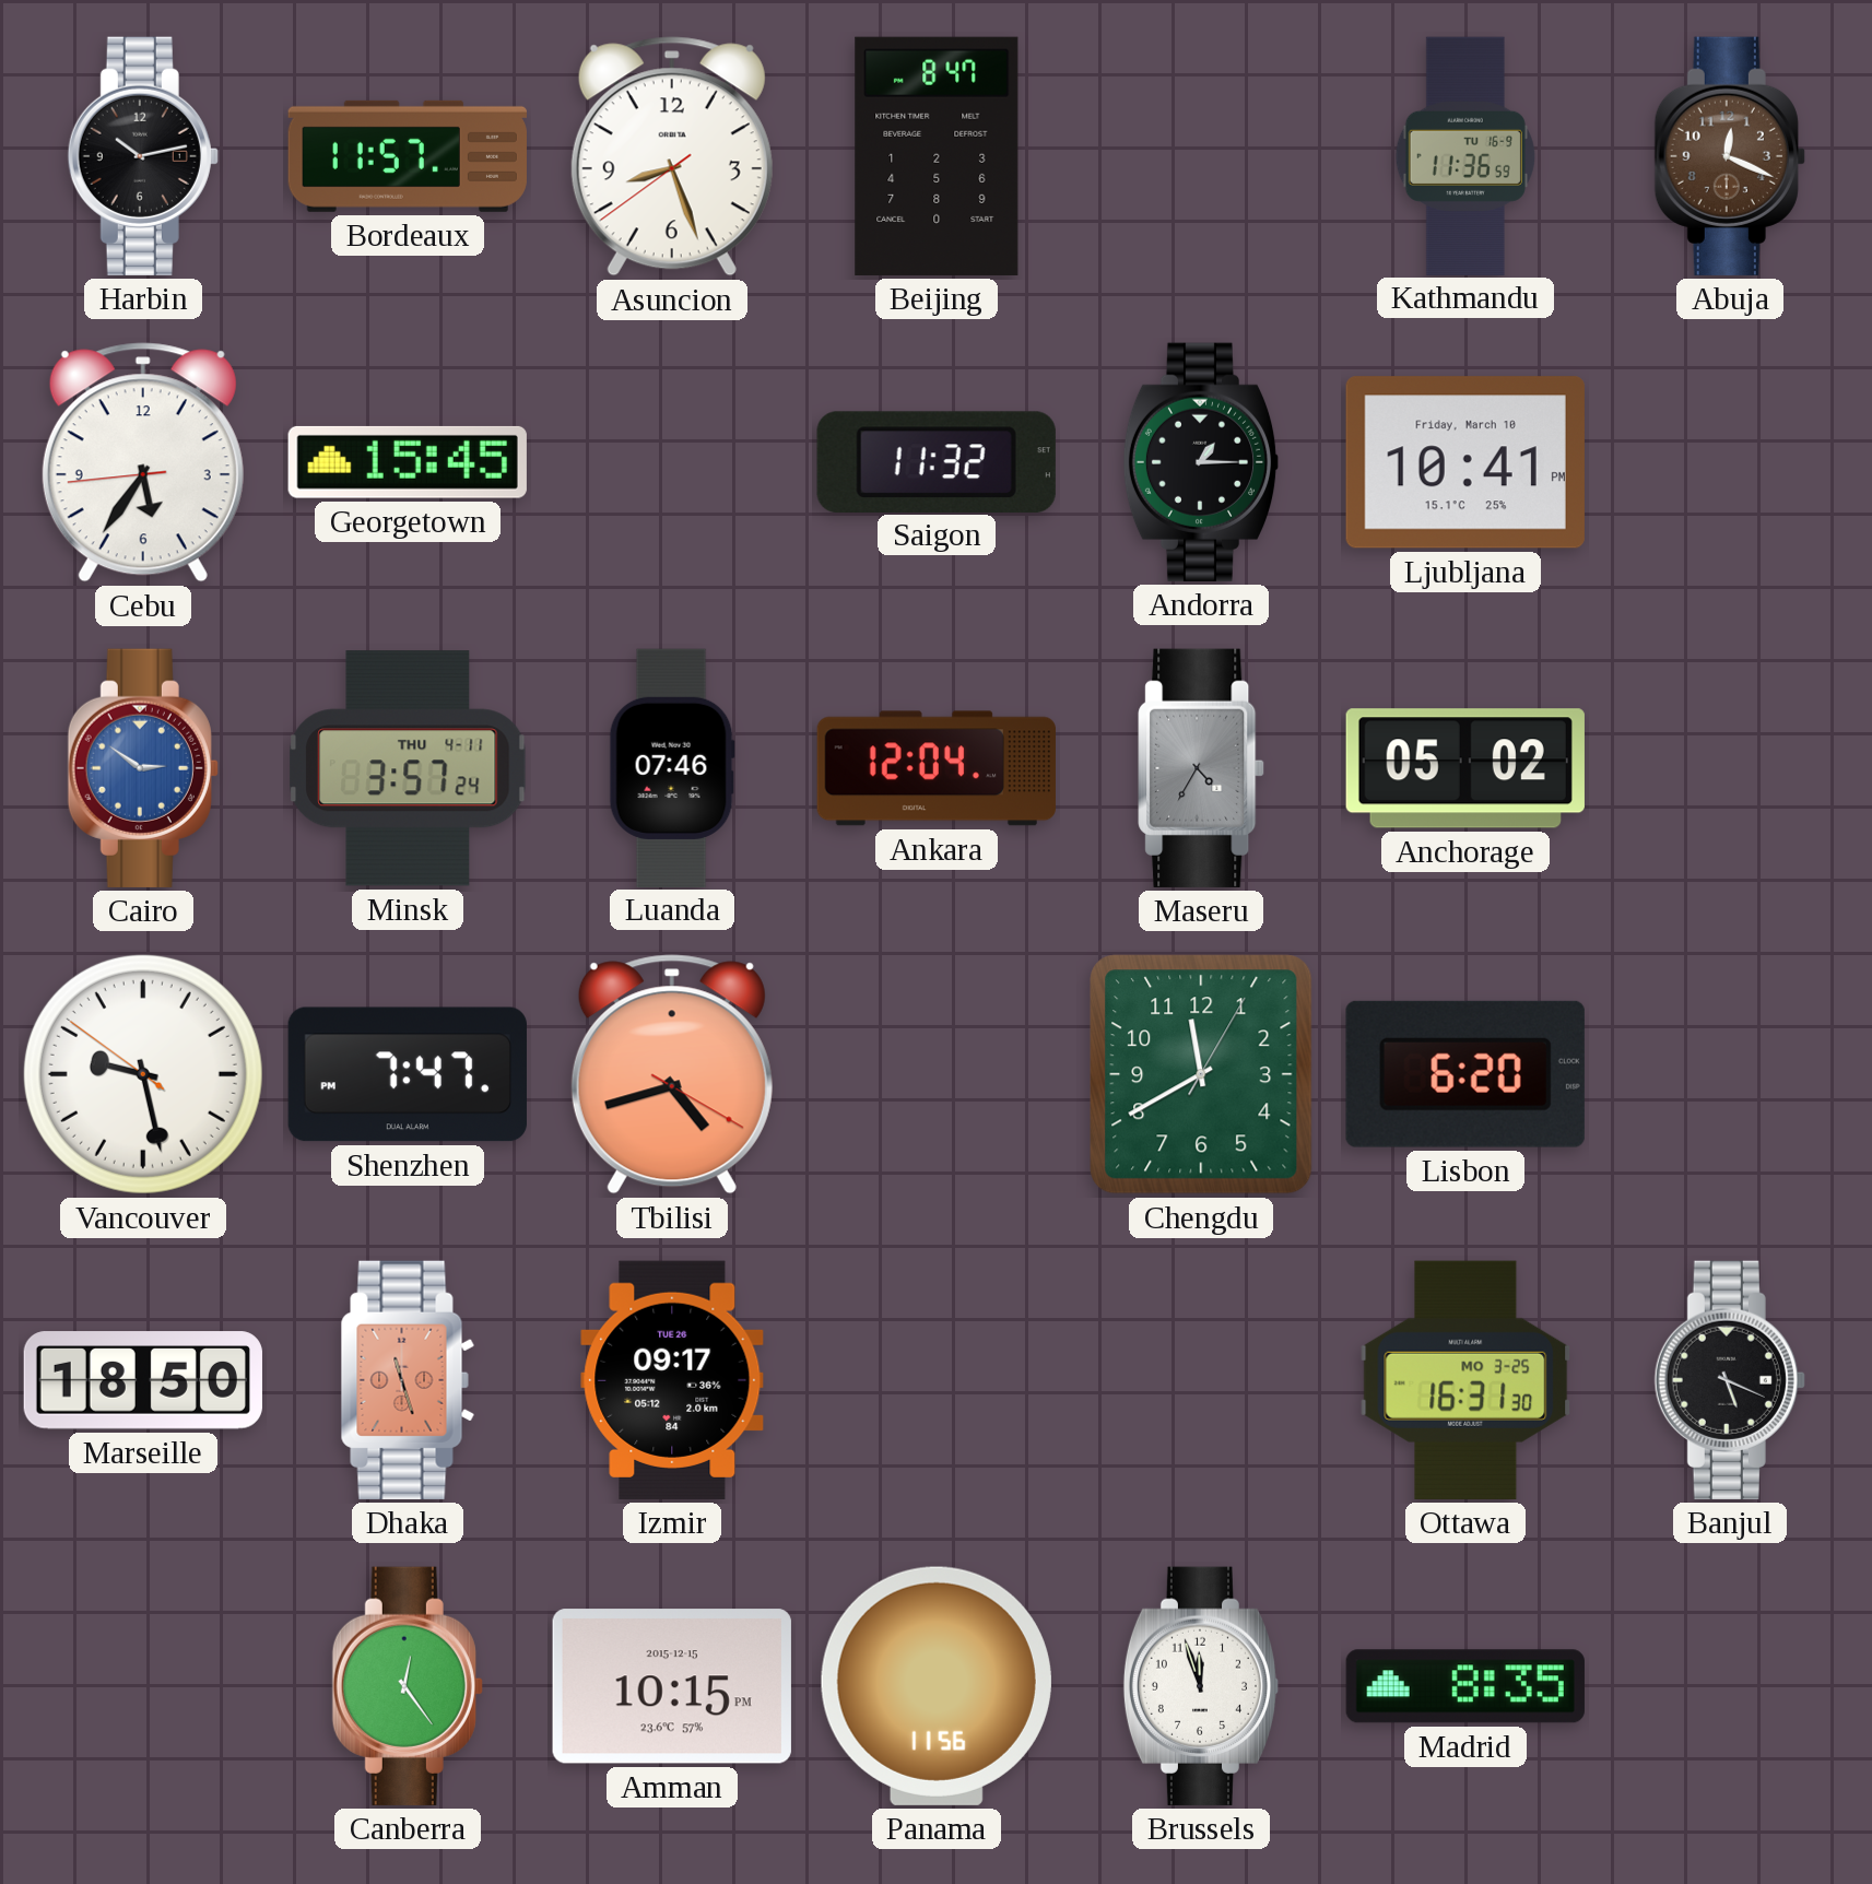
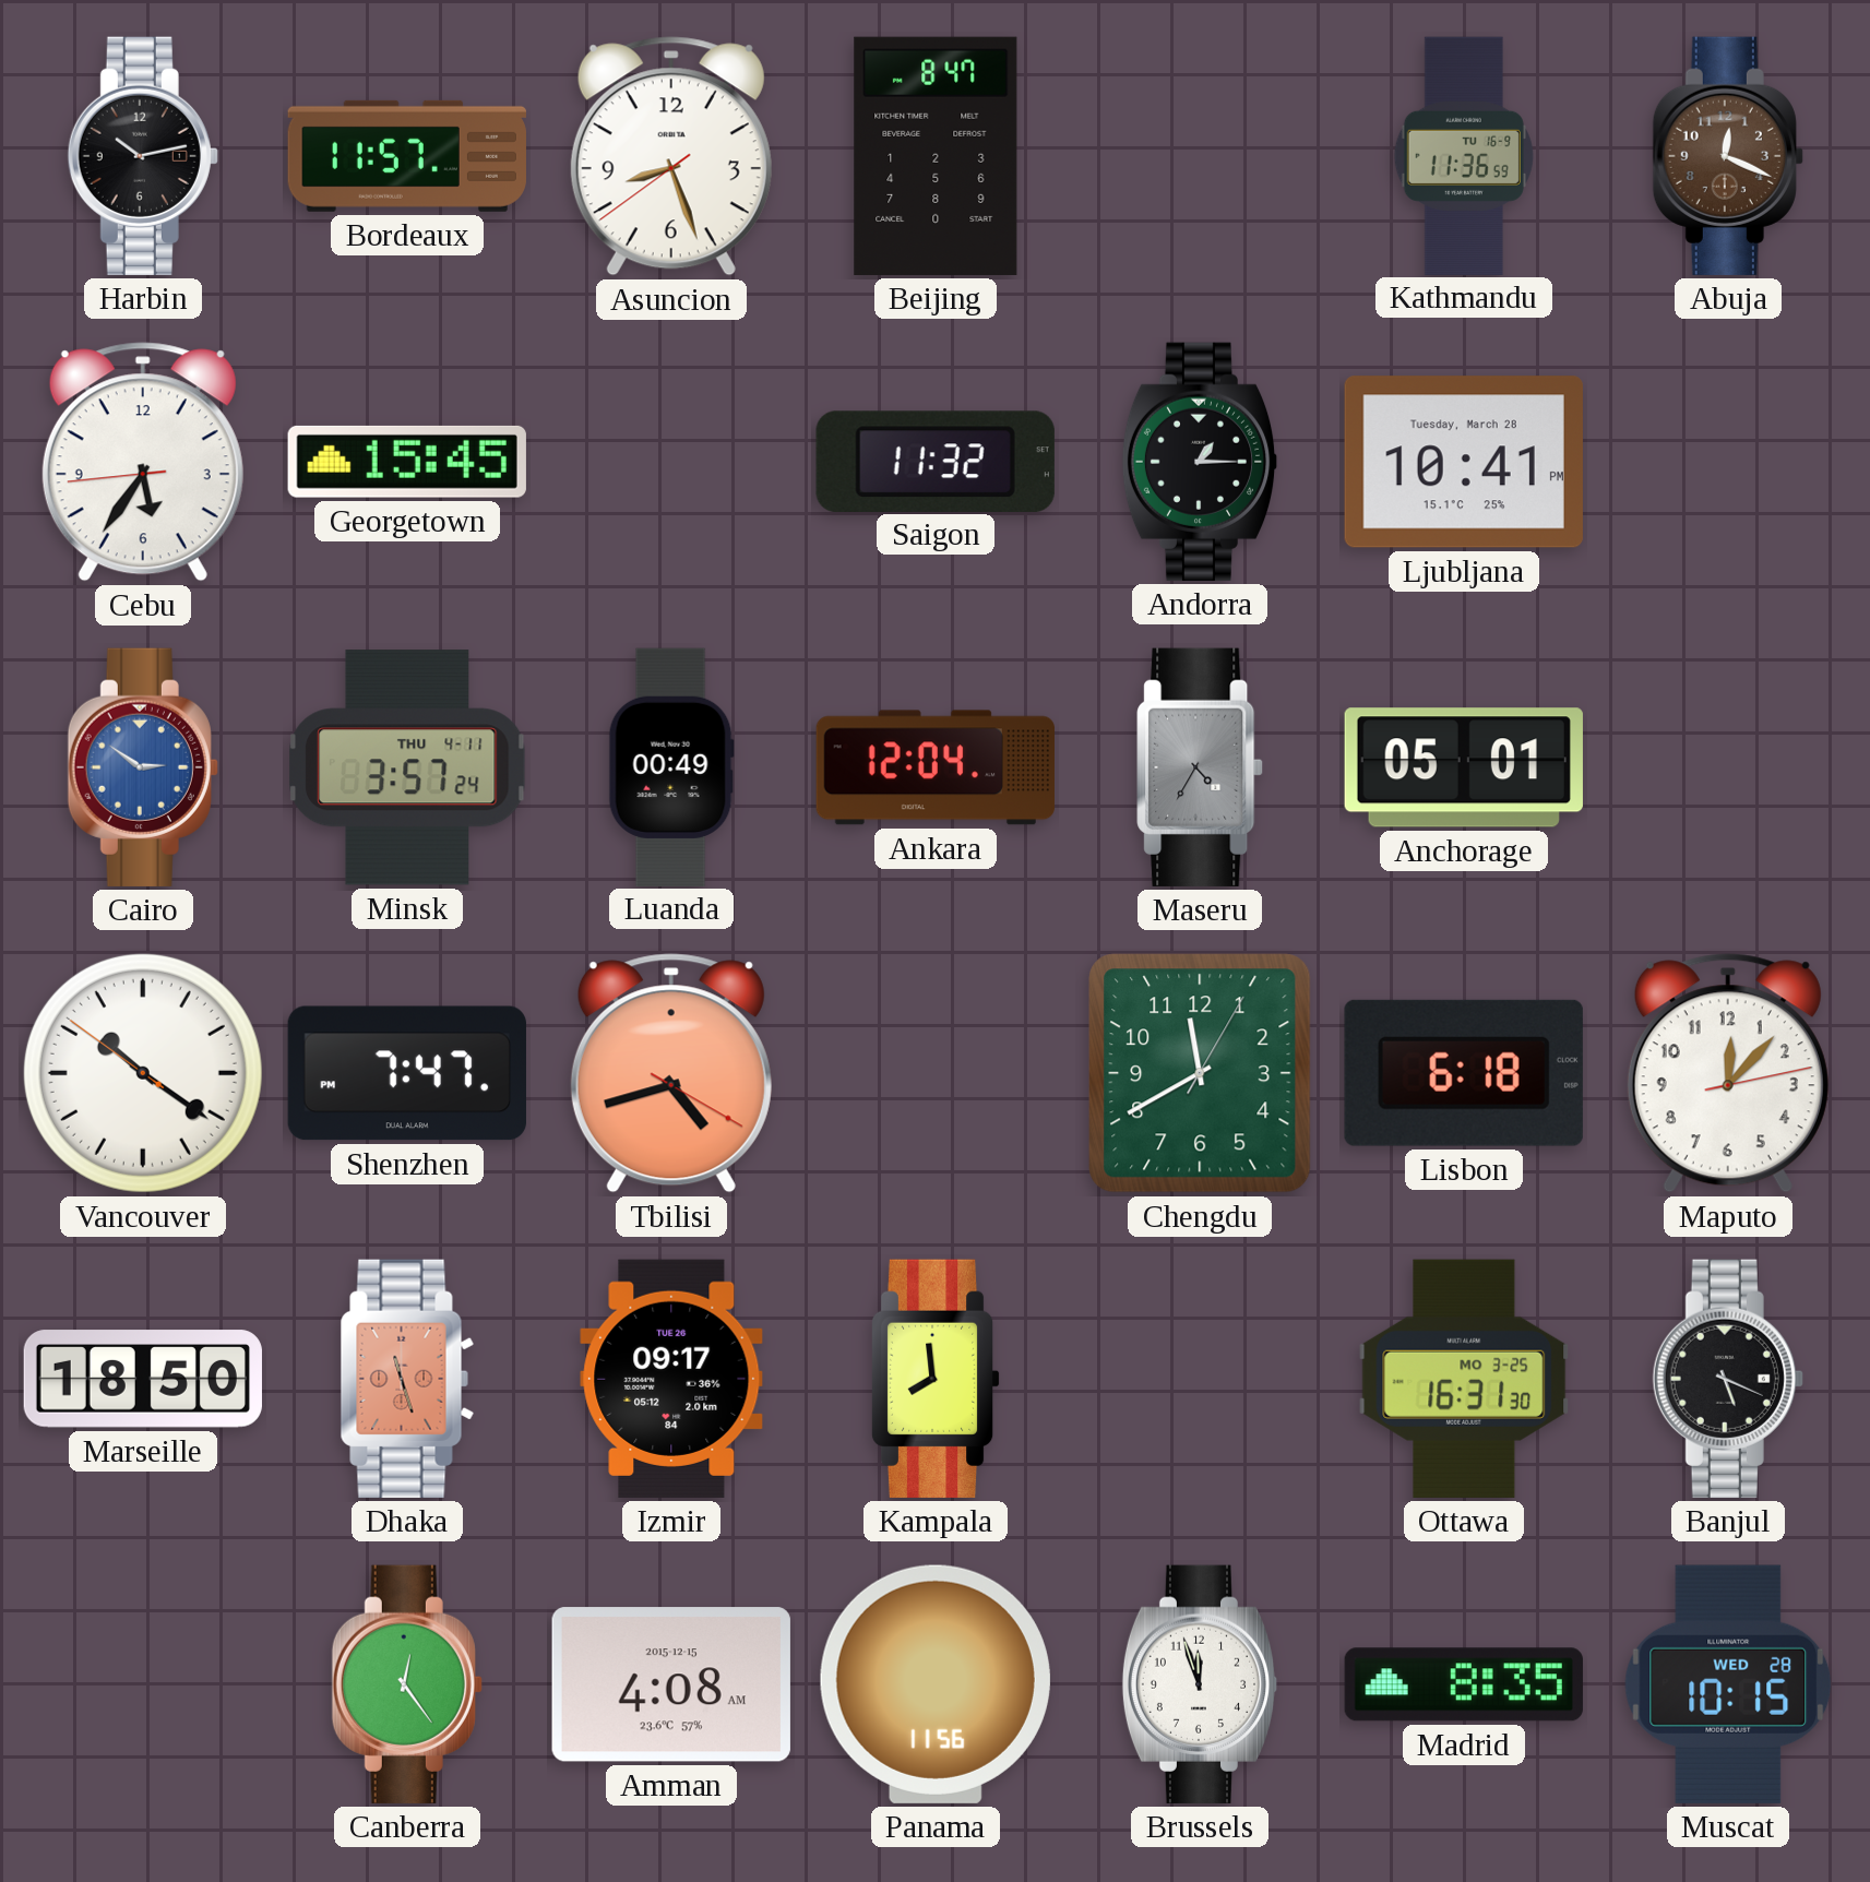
Ljubljana date: Friday, March 10 -> Tuesday, March 28 (1464, 462)
Luanda: 07:46 -> 00:49 (671, 766)
Anchorage: 05:02 -> 05:01 (1464, 767)
Vancouver: 9:27 -> 10:20 (143, 1073)
Lisbon: 6:20 -> 6:18 (1464, 1073)
Maputo: none -> 12:07 (1728, 1073)
Kampala: none -> 7:59 (936, 1379)
Amman: 10:15 -> 4:08 (671, 1684)
Muscat: none -> 10:15 (1728, 1684)
